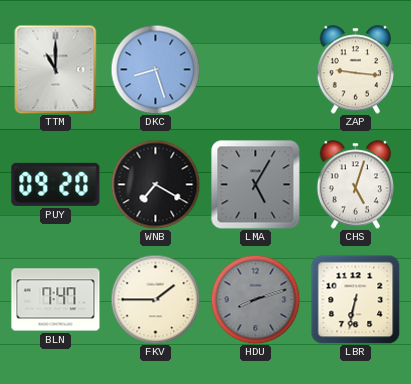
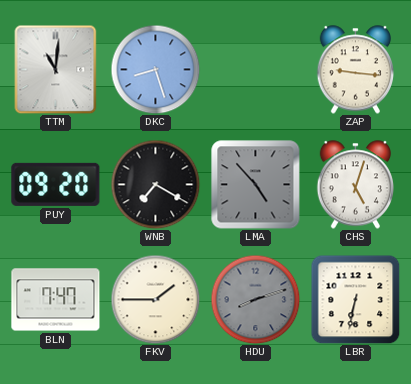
TTM: 11:00 -> 11:01 (56, 69)
LMA: 5:05 -> 4:53 (256, 185)
